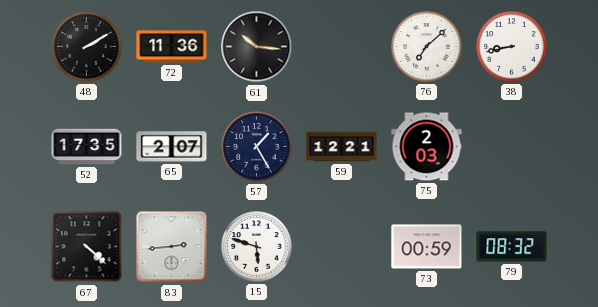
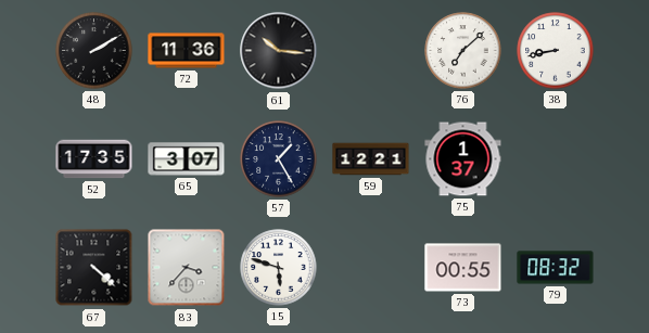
65: 2:07 -> 3:07 (187, 159)
75: 2:03 -> 1:37 (463, 159)
83: 2:44 -> 3:37 (187, 268)
73: 00:59 -> 00:55 (463, 268)
